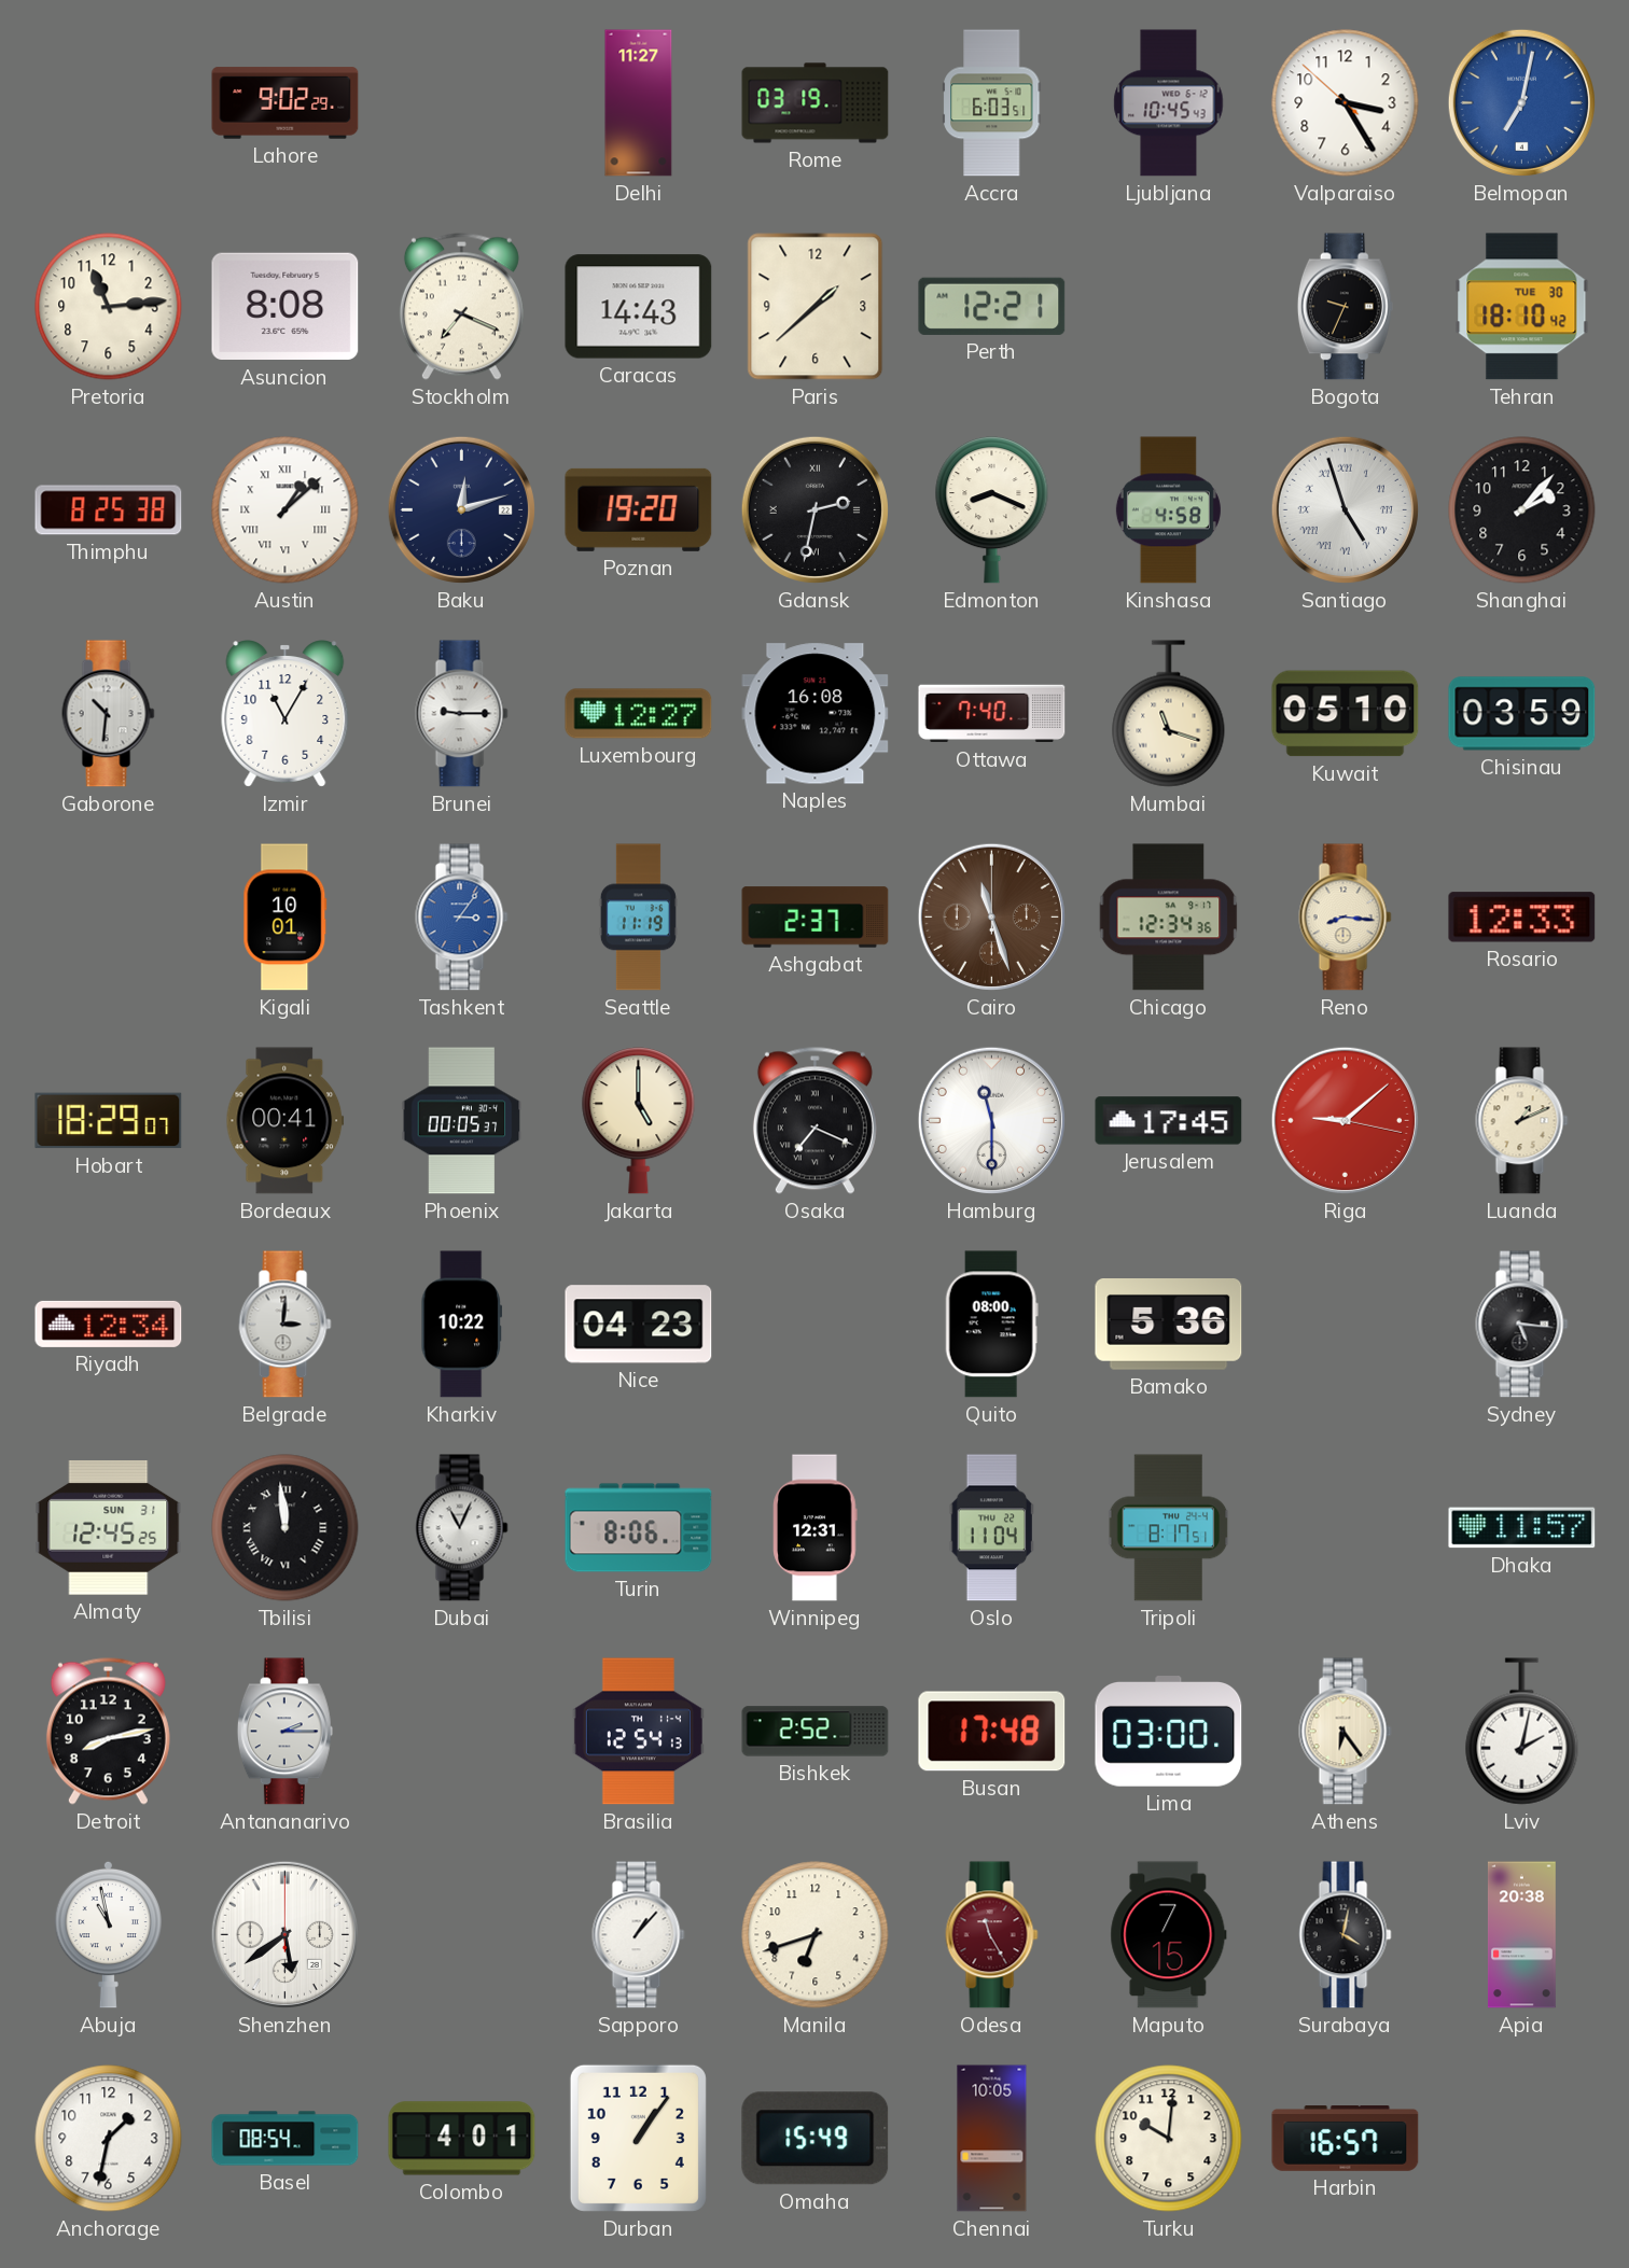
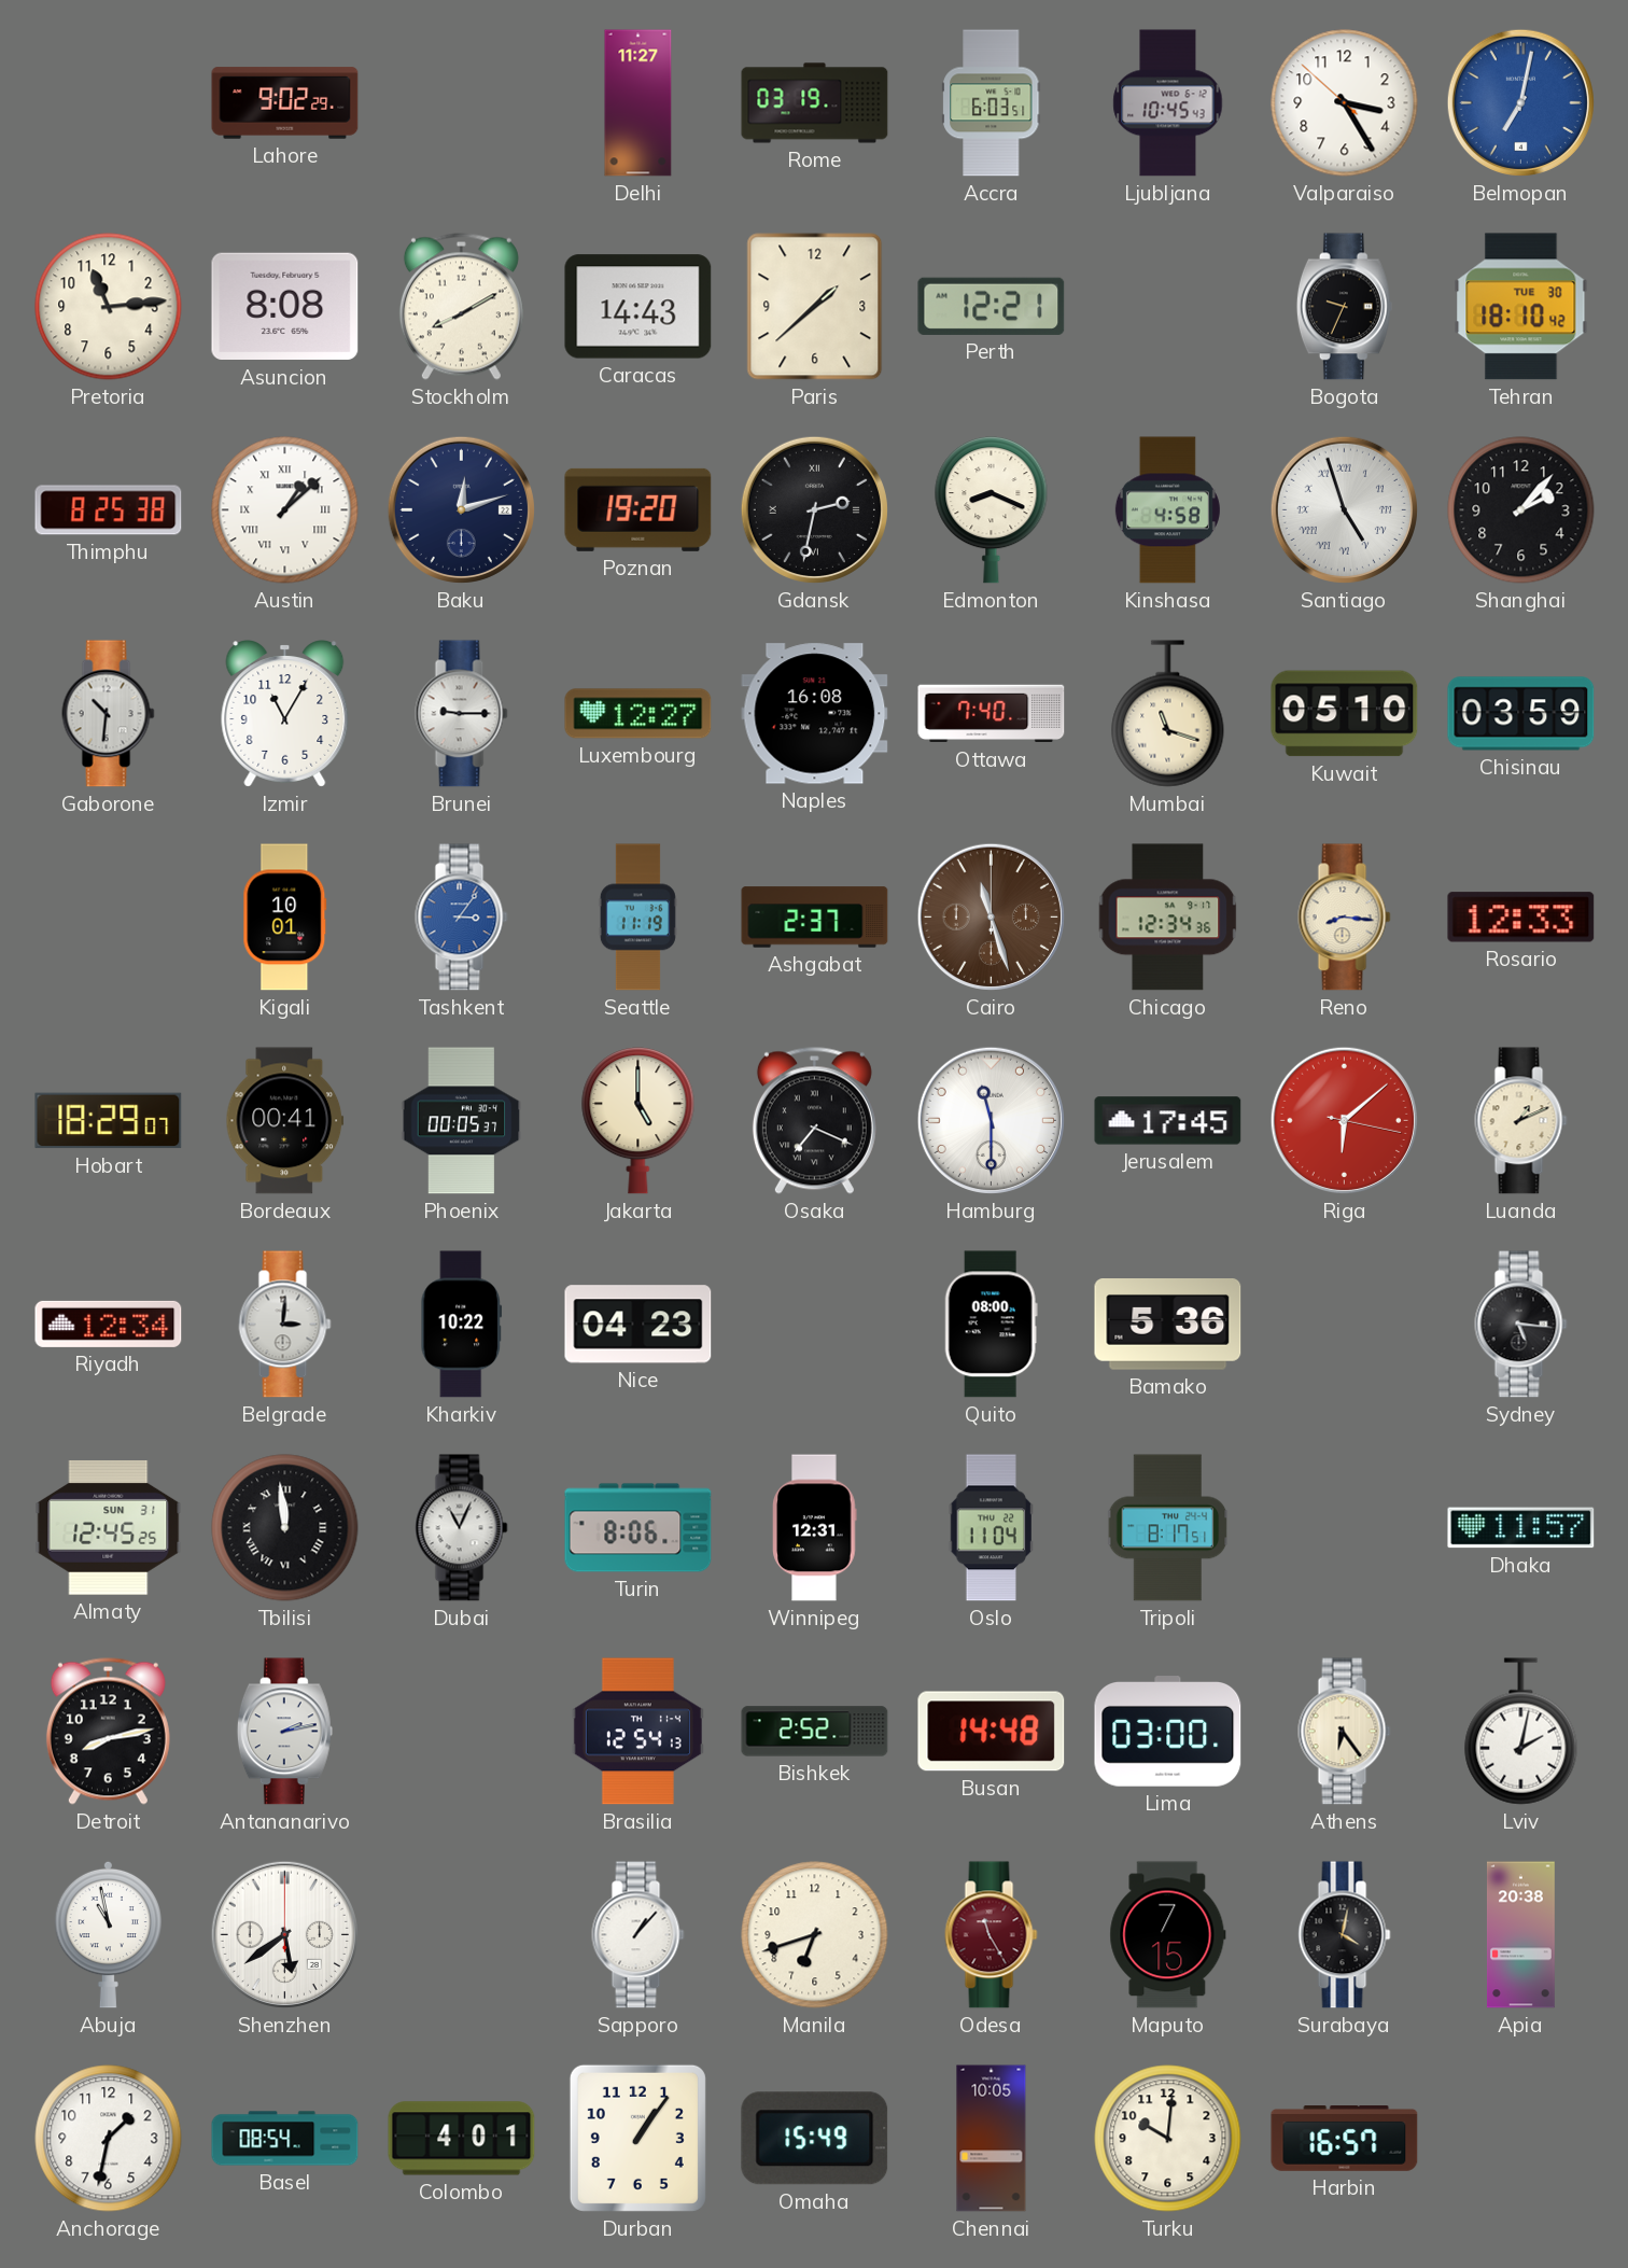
Stockholm: 7:19 -> 8:10 (461, 306)
Riga: 9:08 -> 6:08 (1344, 1120)
Antananarivo: 2:15 -> 2:13 (284, 1732)
Busan: 17:48 -> 14:48 (992, 1732)
